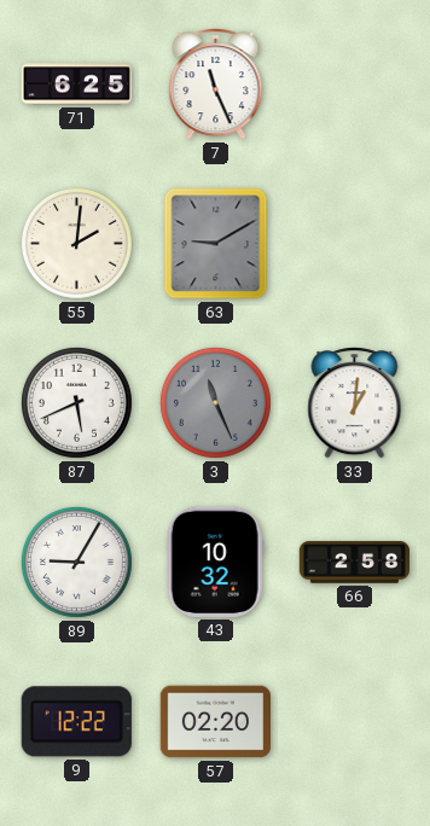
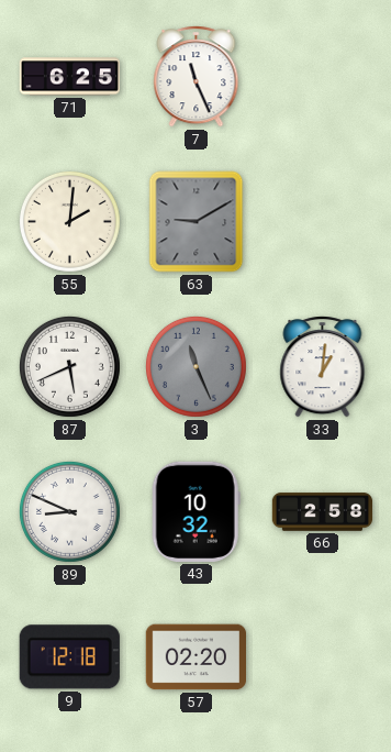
89: 9:05 -> 8:49 (69, 511)
9: 12:22 -> 12:18 (69, 657)
